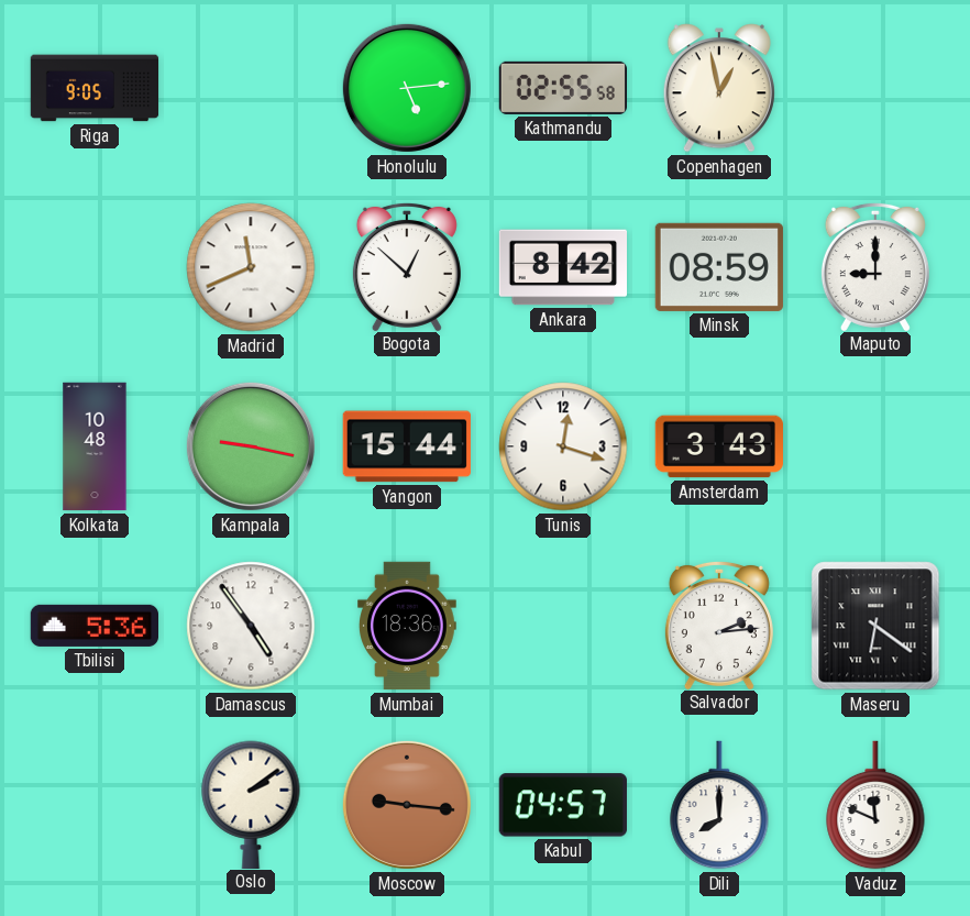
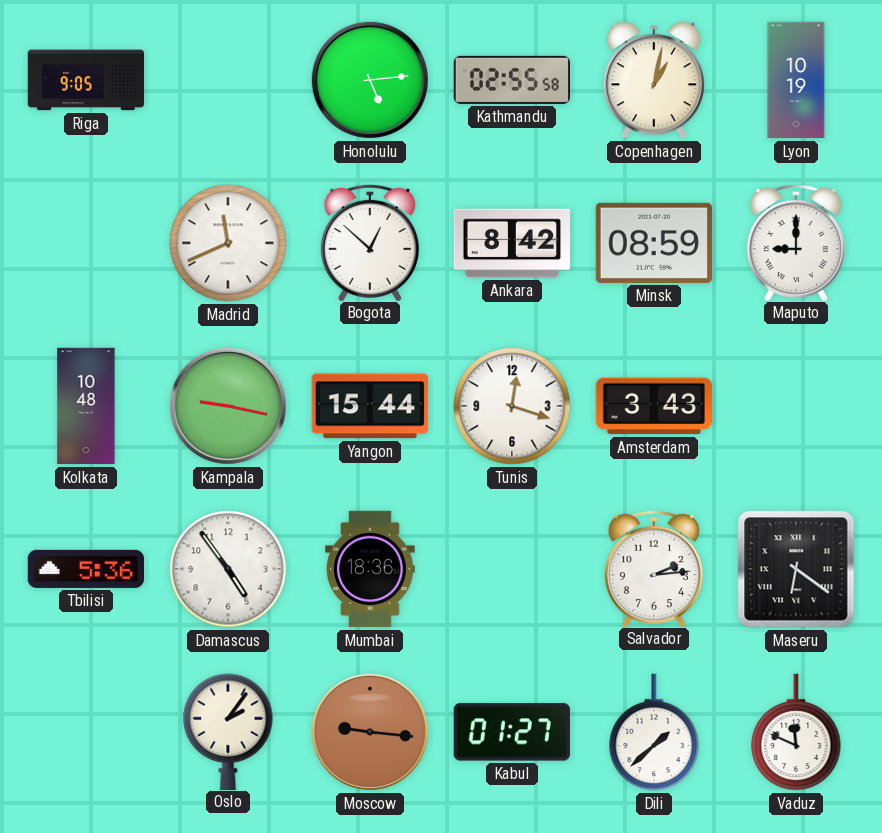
Copenhagen: 12:58 -> 1:02 (654, 80)
Lyon: none -> 10:19 (796, 80)
Oslo: 2:09 -> 2:06 (228, 731)
Kabul: 04:57 -> 01:27 (512, 732)
Dili: 8:00 -> 1:38 (654, 732)
